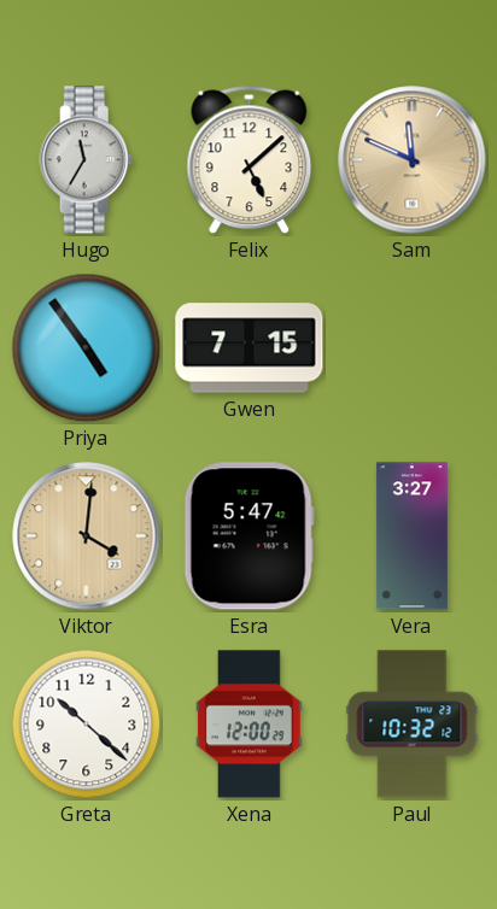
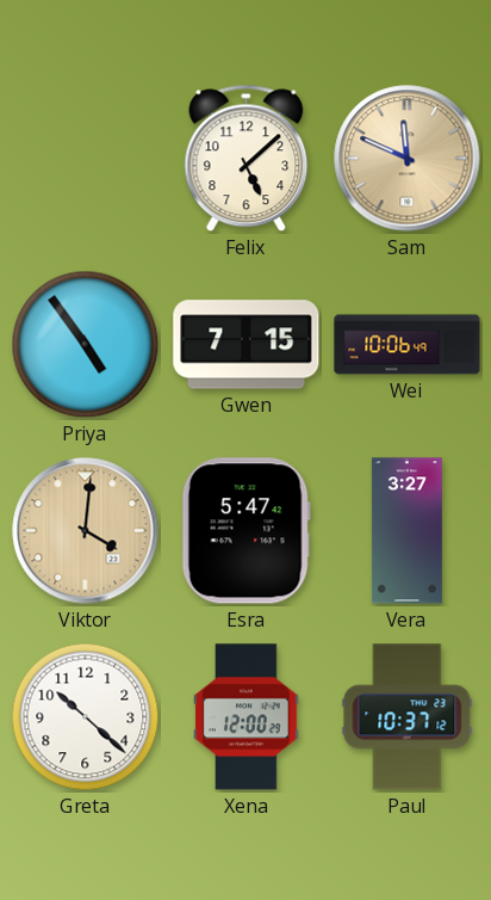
Hugo: 11:35 -> none (87, 160)
Wei: none -> 10:06 (408, 345)
Paul: 10:32 -> 10:37 (408, 717)
